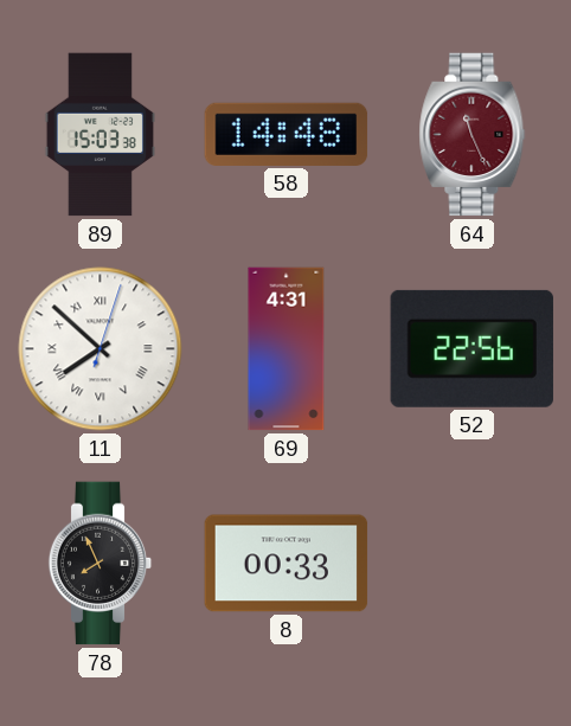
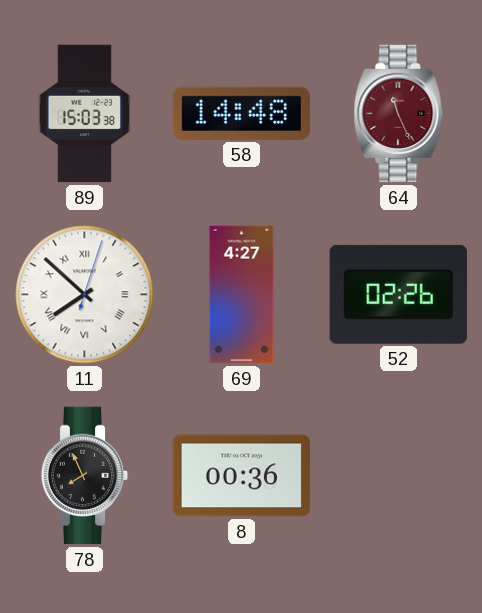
69: 4:31 -> 4:27 (242, 295)
52: 22:56 -> 02:26 (398, 294)
8: 00:33 -> 00:36 (242, 476)
